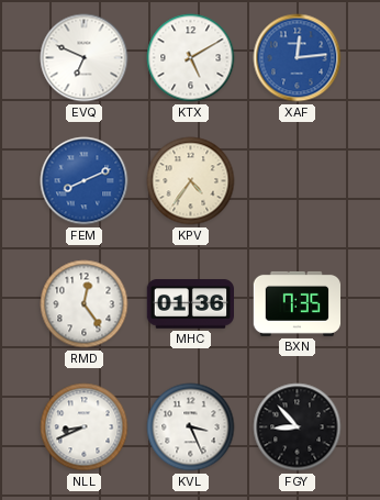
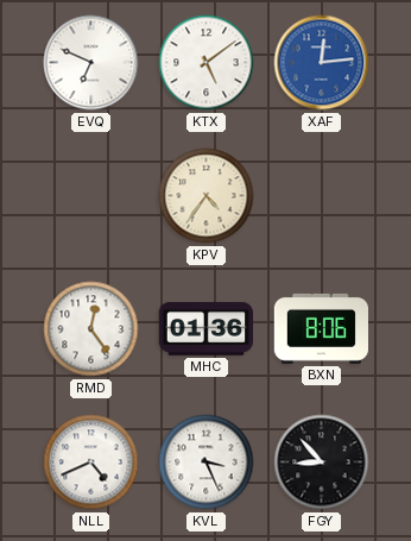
KTX: 5:10 -> 5:09 (207, 63)
FEM: 8:11 -> none (85, 181)
BXN: 7:35 -> 8:06 (321, 328)
NLL: 8:41 -> 4:41 (91, 463)
